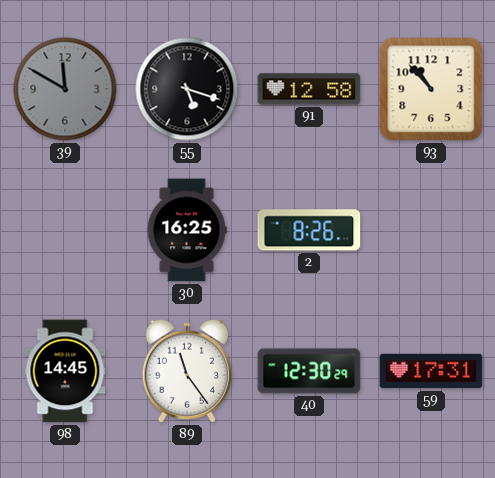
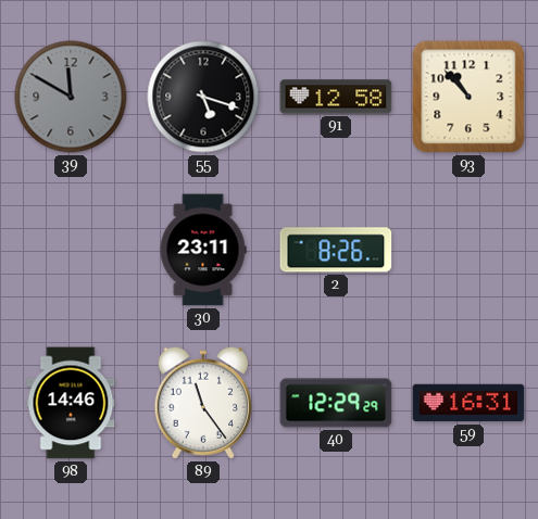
30: 16:25 -> 23:11 (203, 250)
98: 14:45 -> 14:46 (71, 403)
40: 12:30 -> 12:29 (336, 403)
59: 17:31 -> 16:31 (468, 403)
